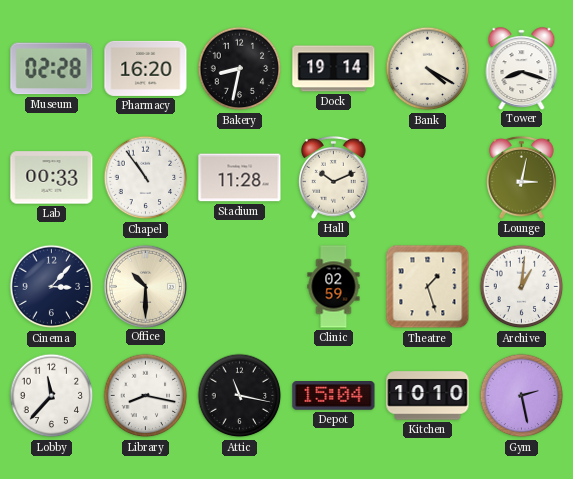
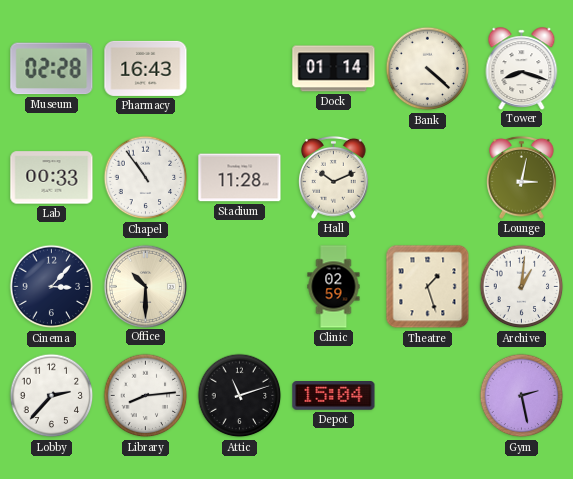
Pharmacy: 16:20 -> 16:43 (146, 68)
Bakery: 8:32 -> none (240, 69)
Dock: 19:14 -> 01:14 (334, 69)
Bank: 4:20 -> 4:22 (428, 69)
Lobby: 11:37 -> 2:37 (52, 396)
Library: 8:17 -> 8:14 (146, 396)
Attic: 11:17 -> 11:12 (240, 396)
Kitchen: 10:10 -> none (428, 396)
